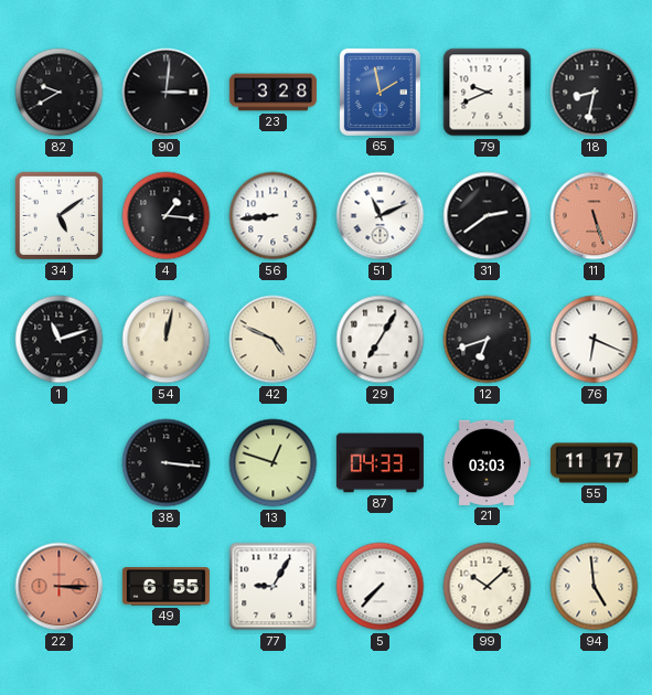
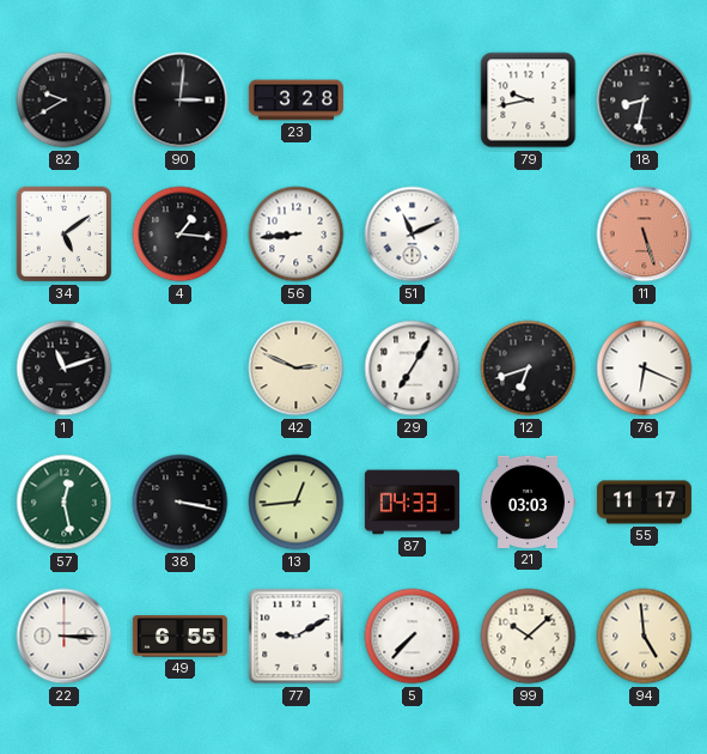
65: 1:58 -> none (380, 92)
79: 9:41 -> 9:43 (529, 101)
31: 2:39 -> none (488, 216)
54: 12:02 -> none (167, 340)
42: 4:49 -> 2:49 (297, 369)
57: none -> 12:28 (65, 503)
38: 3:16 -> 3:17 (181, 503)
13: 12:48 -> 12:44 (297, 503)
22 dial: salmon -> white (65, 637)
77: 9:05 -> 9:10 (297, 637)
